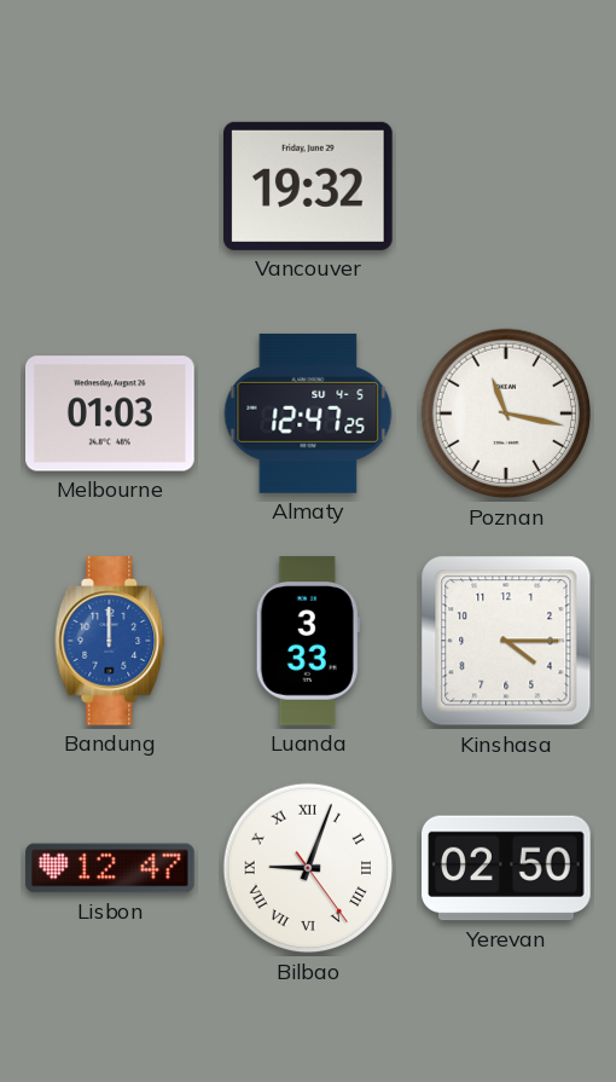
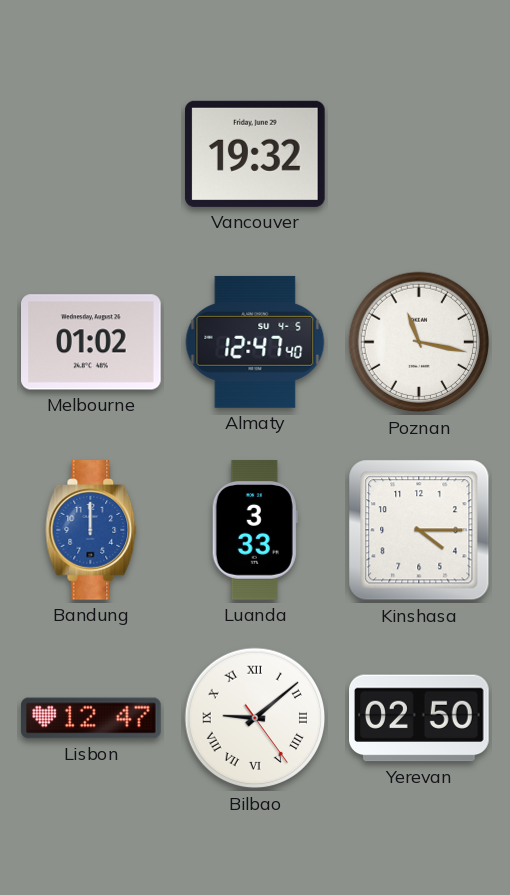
Melbourne: 01:03 -> 01:02 (92, 342)
Almaty: 12:47:25 -> 12:47:40 (255, 342)
Bilbao: 9:03 -> 9:08 (255, 718)
